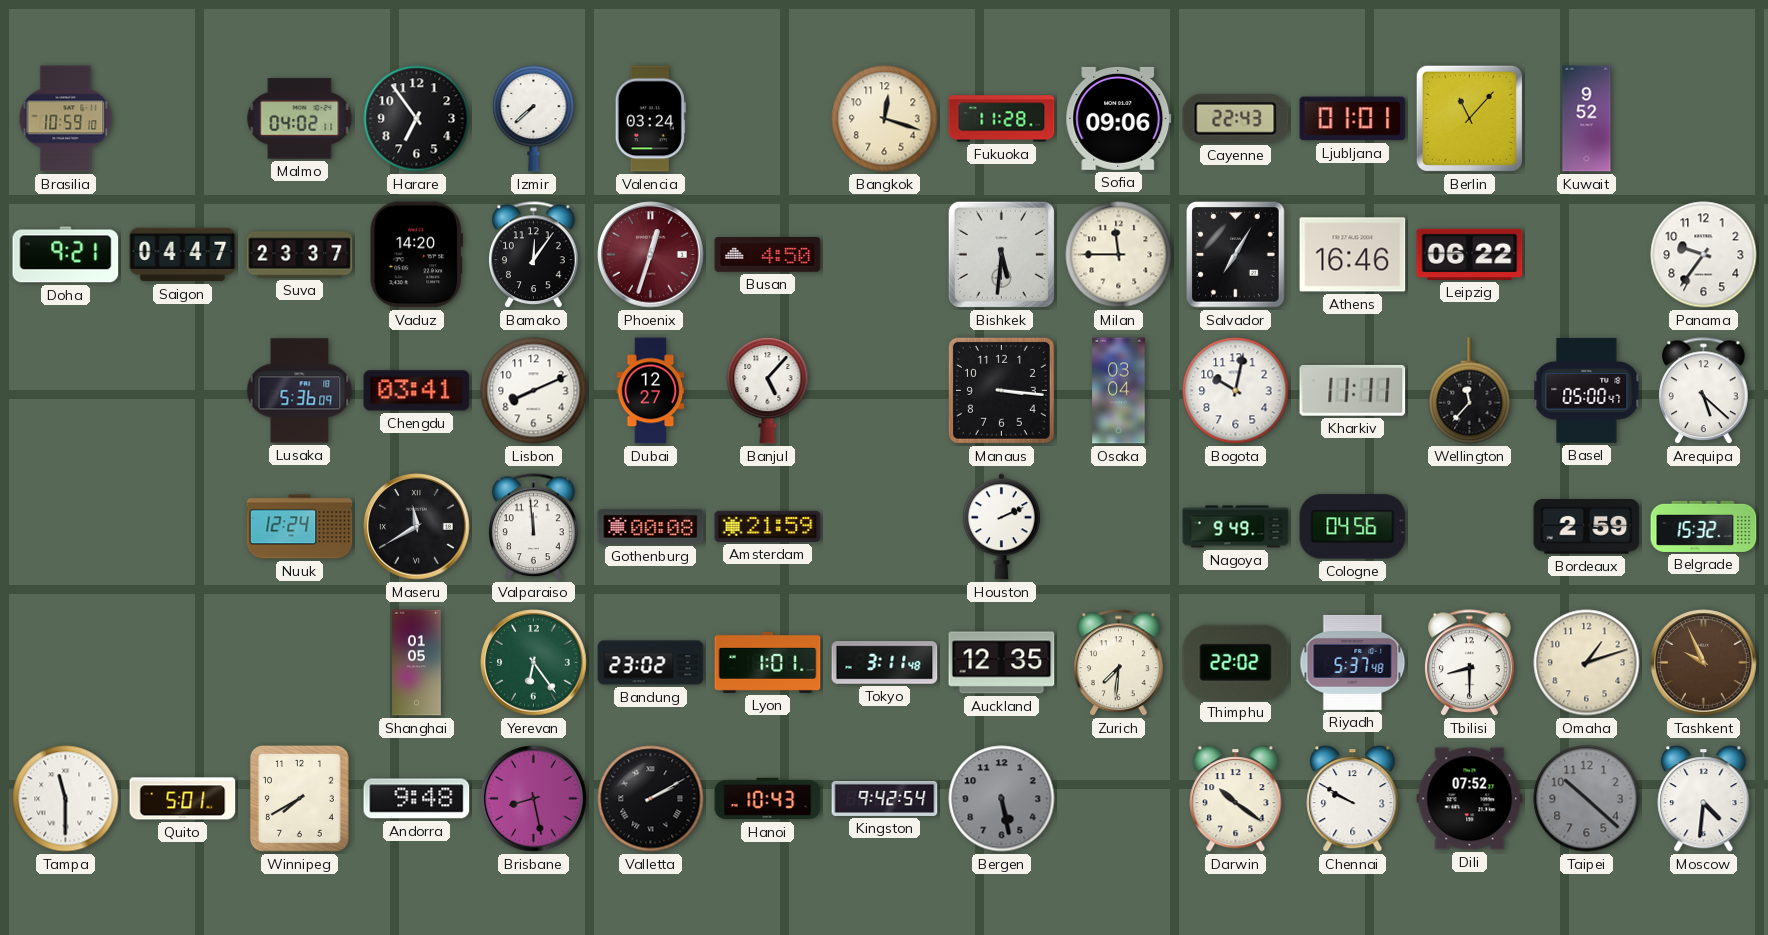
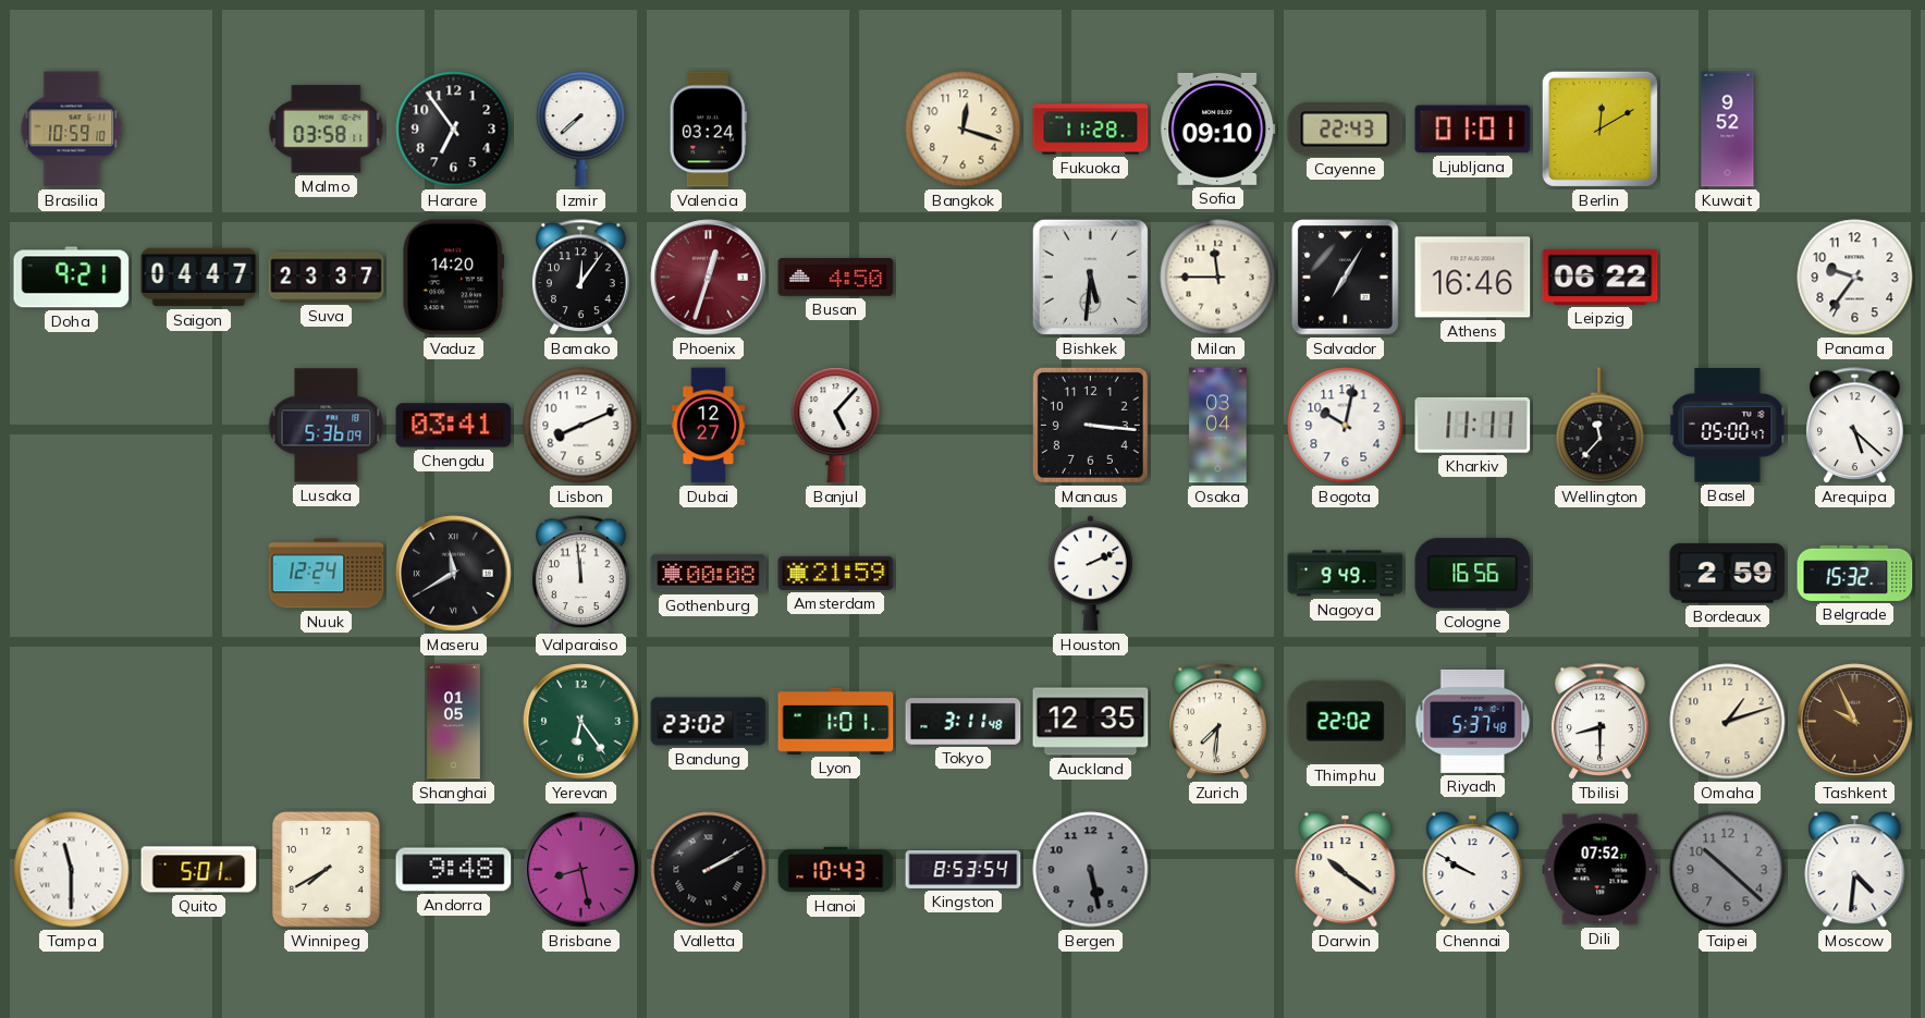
Malmo: 04:02 -> 03:58 (327, 130)
Sofia: 09:06 -> 09:10 (1218, 128)
Berlin: 11:07 -> 12:10 (1599, 128)
Cologne: 04:56 -> 16:56 (1473, 574)
Kingston: 9:42 -> 8:53 (964, 869)
